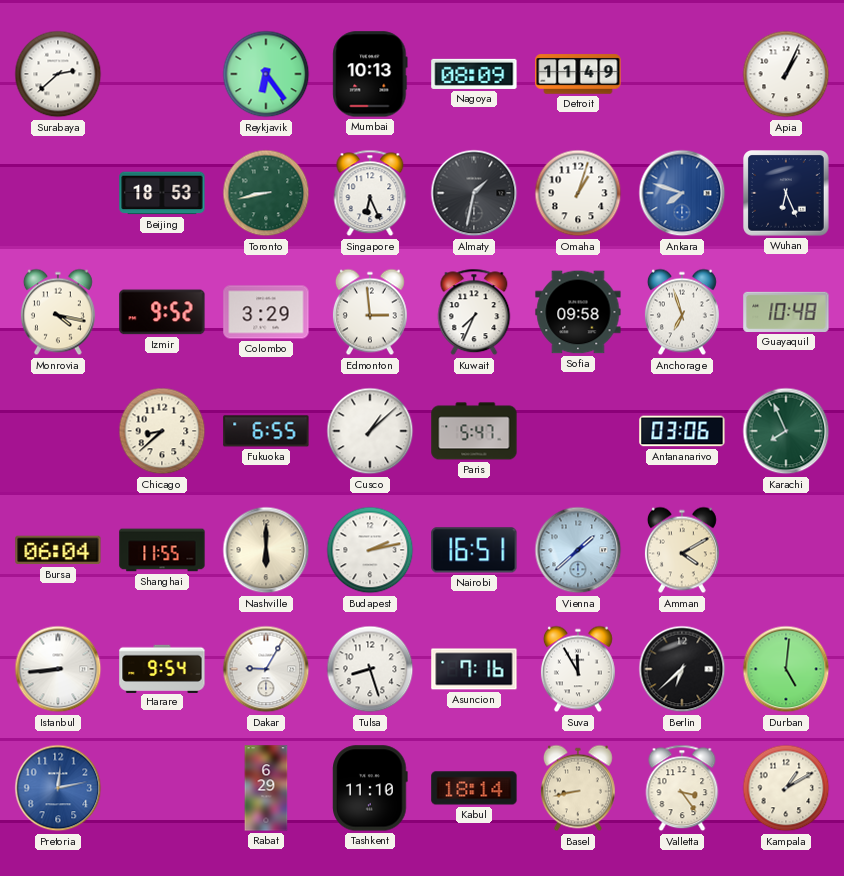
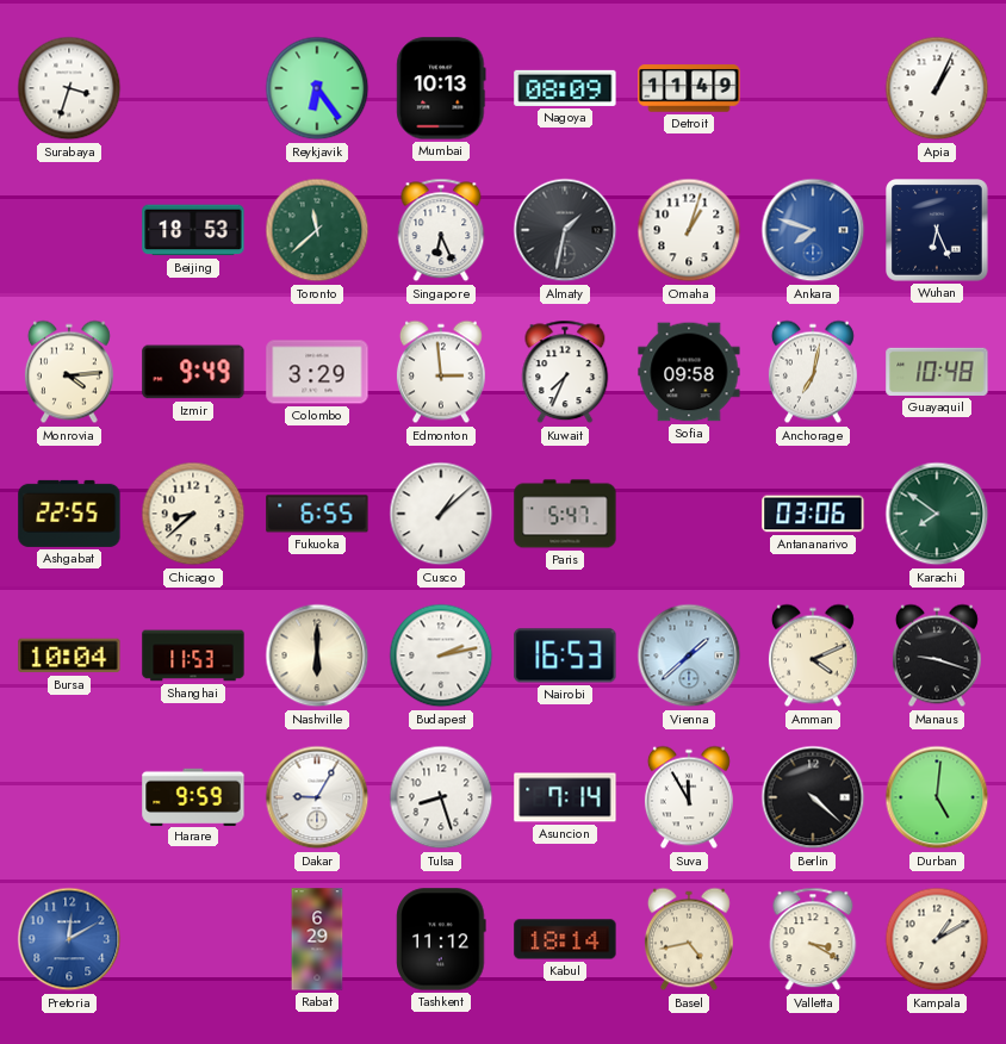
Surabaya: 2:38 -> 3:33 (69, 88)
Toronto: 8:43 -> 11:38 (317, 230)
Monrovia: 4:17 -> 4:14 (69, 372)
Izmir: 9:52 -> 9:49 (193, 372)
Anchorage: 6:57 -> 7:02 (813, 372)
Ashgabat: none -> 22:55 (69, 514)
Karachi: 7:56 -> 7:51 (937, 514)
Bursa: 06:04 -> 10:04 (69, 655)
Shanghai: 11:55 -> 11:53 (193, 655)
Nairobi: 16:51 -> 16:53 (565, 655)
Amman: 4:10 -> 4:11 (813, 655)
Manaus: none -> 9:18 (937, 655)
Istanbul: 8:44 -> none (58, 669)
Harare: 9:54 -> 9:59 (193, 796)
Asuncion: 7:16 -> 7:14 (565, 797)
Berlin: 6:38 -> 4:22 (813, 797)
Pretoria: 12:13 -> 12:10 (69, 939)
Tashkent: 11:10 -> 11:12 (441, 939)
Basel: 8:43 -> 4:43 (689, 939)
Valletta: 3:24 -> 3:20 (813, 939)
